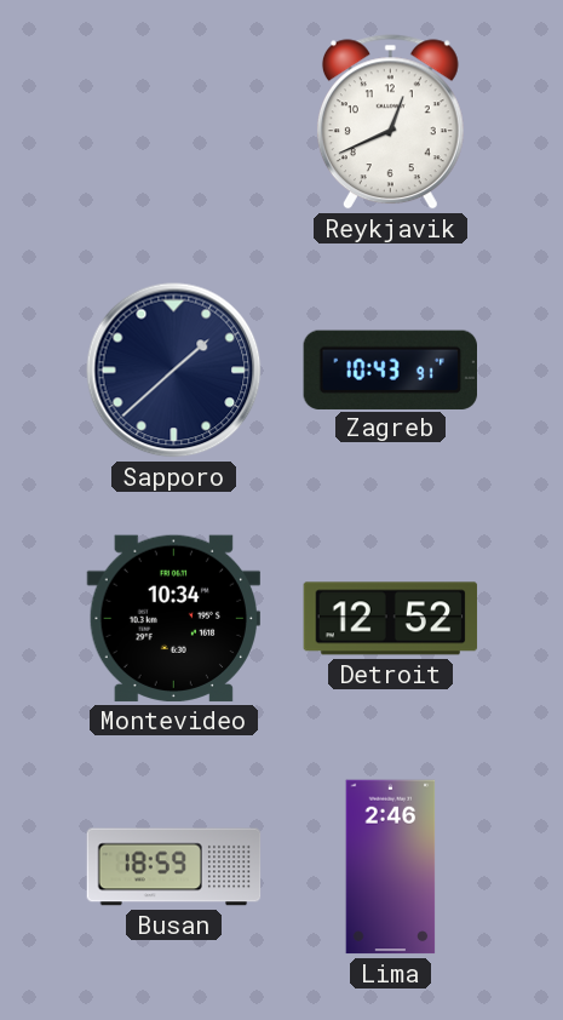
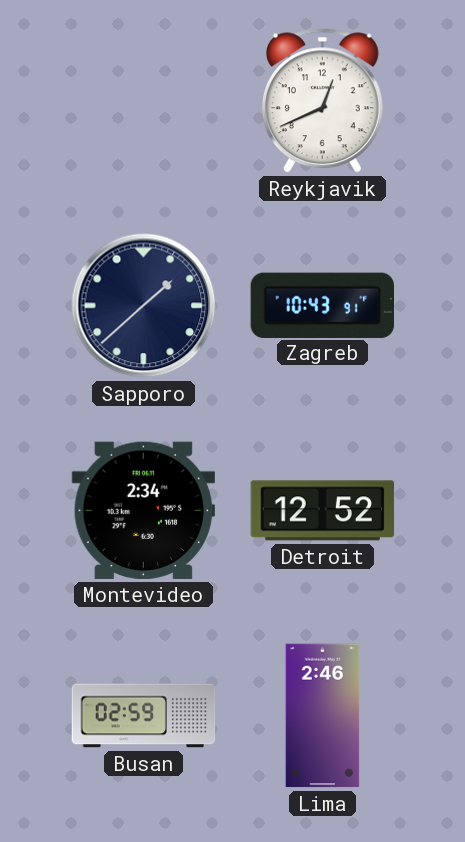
Montevideo: 10:34 -> 2:34 (143, 510)
Busan: 18:59 -> 02:59 (144, 716)
